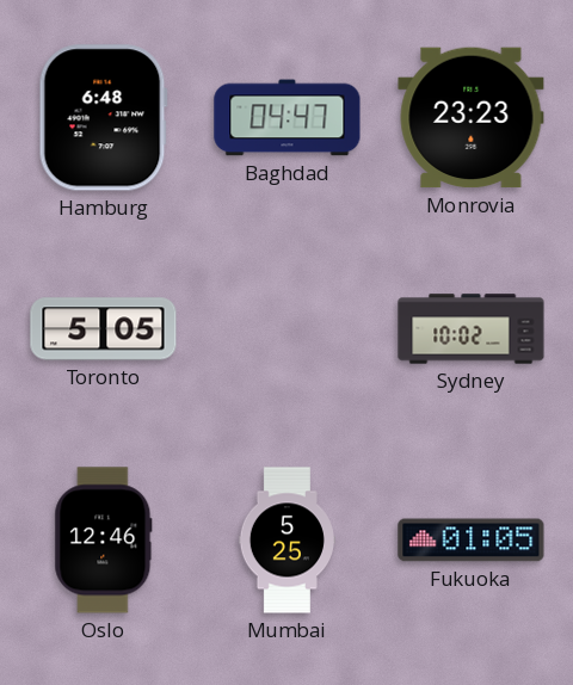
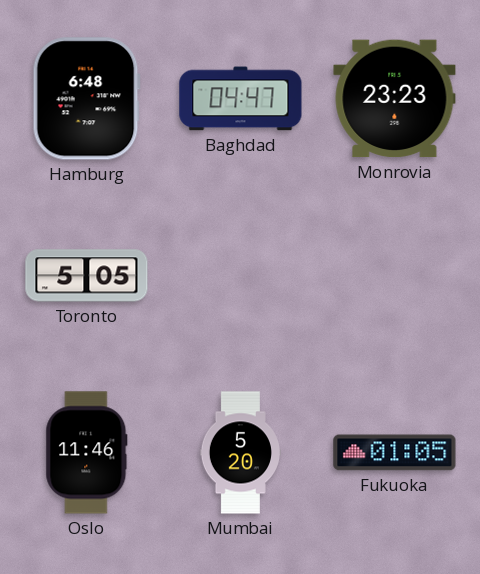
Sydney: 10:02 -> none (472, 329)
Oslo: 12:46 -> 11:46 (87, 453)
Mumbai: 5:25 -> 5:20 (240, 453)
